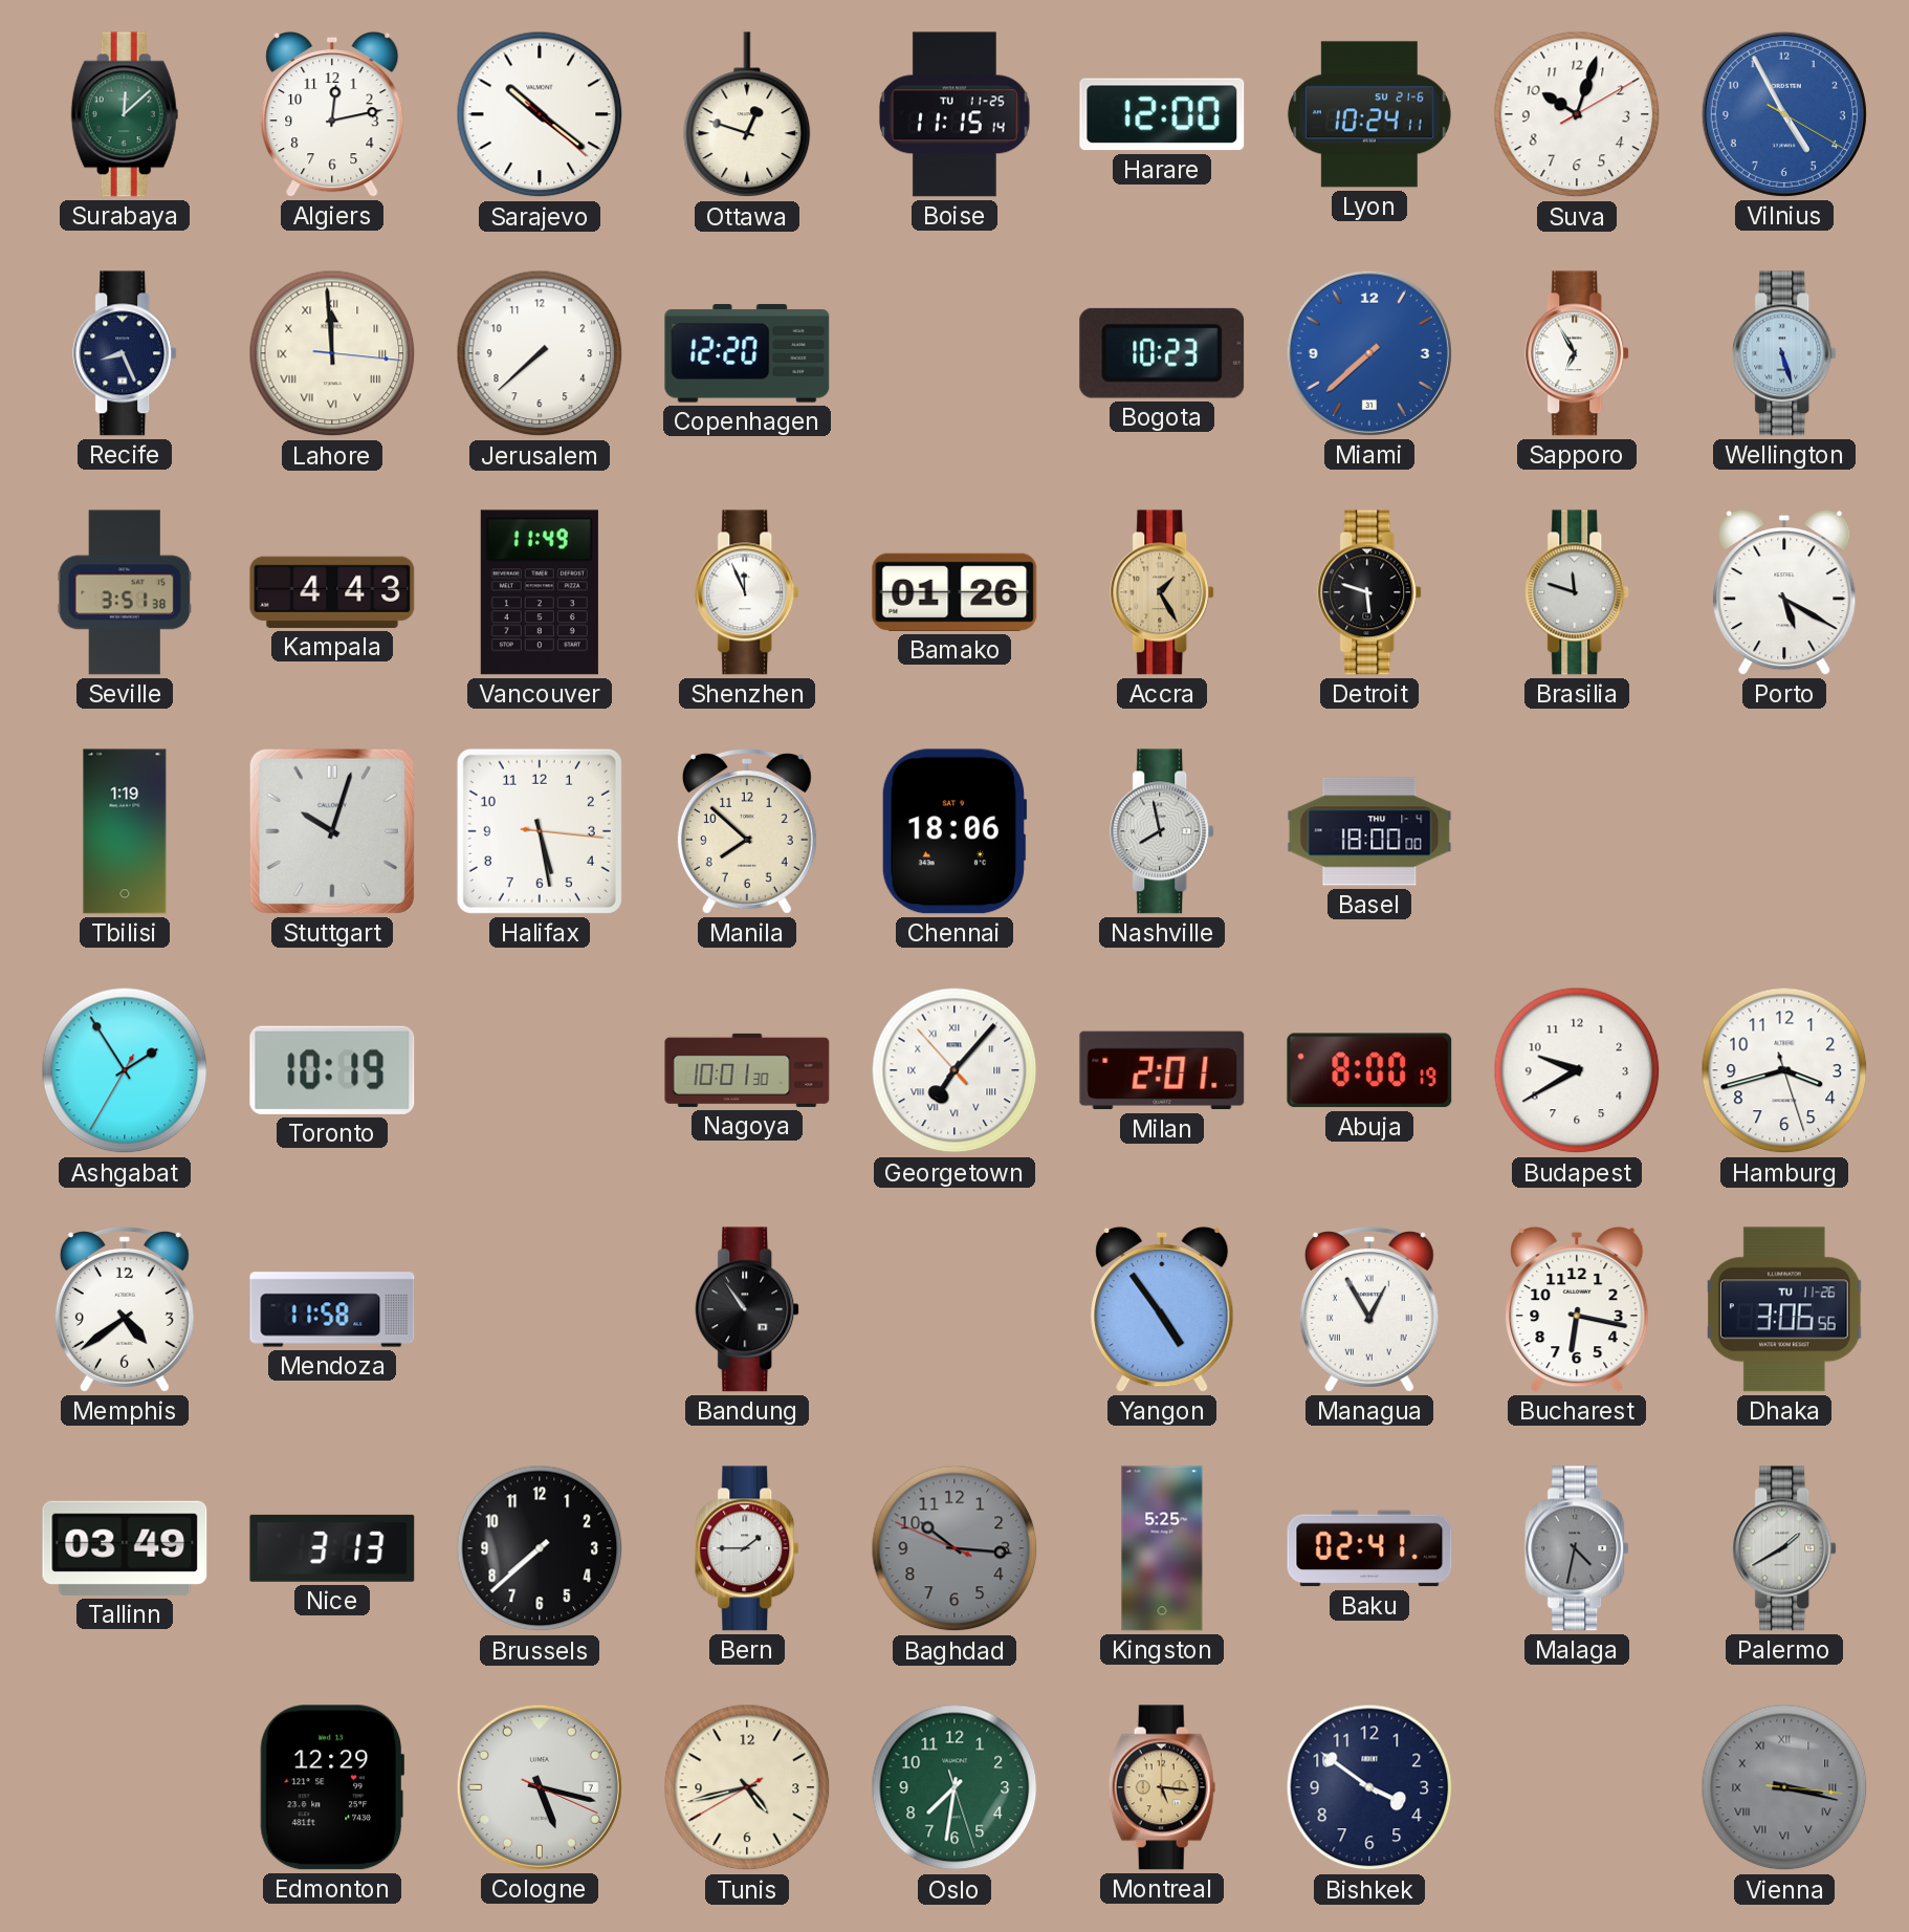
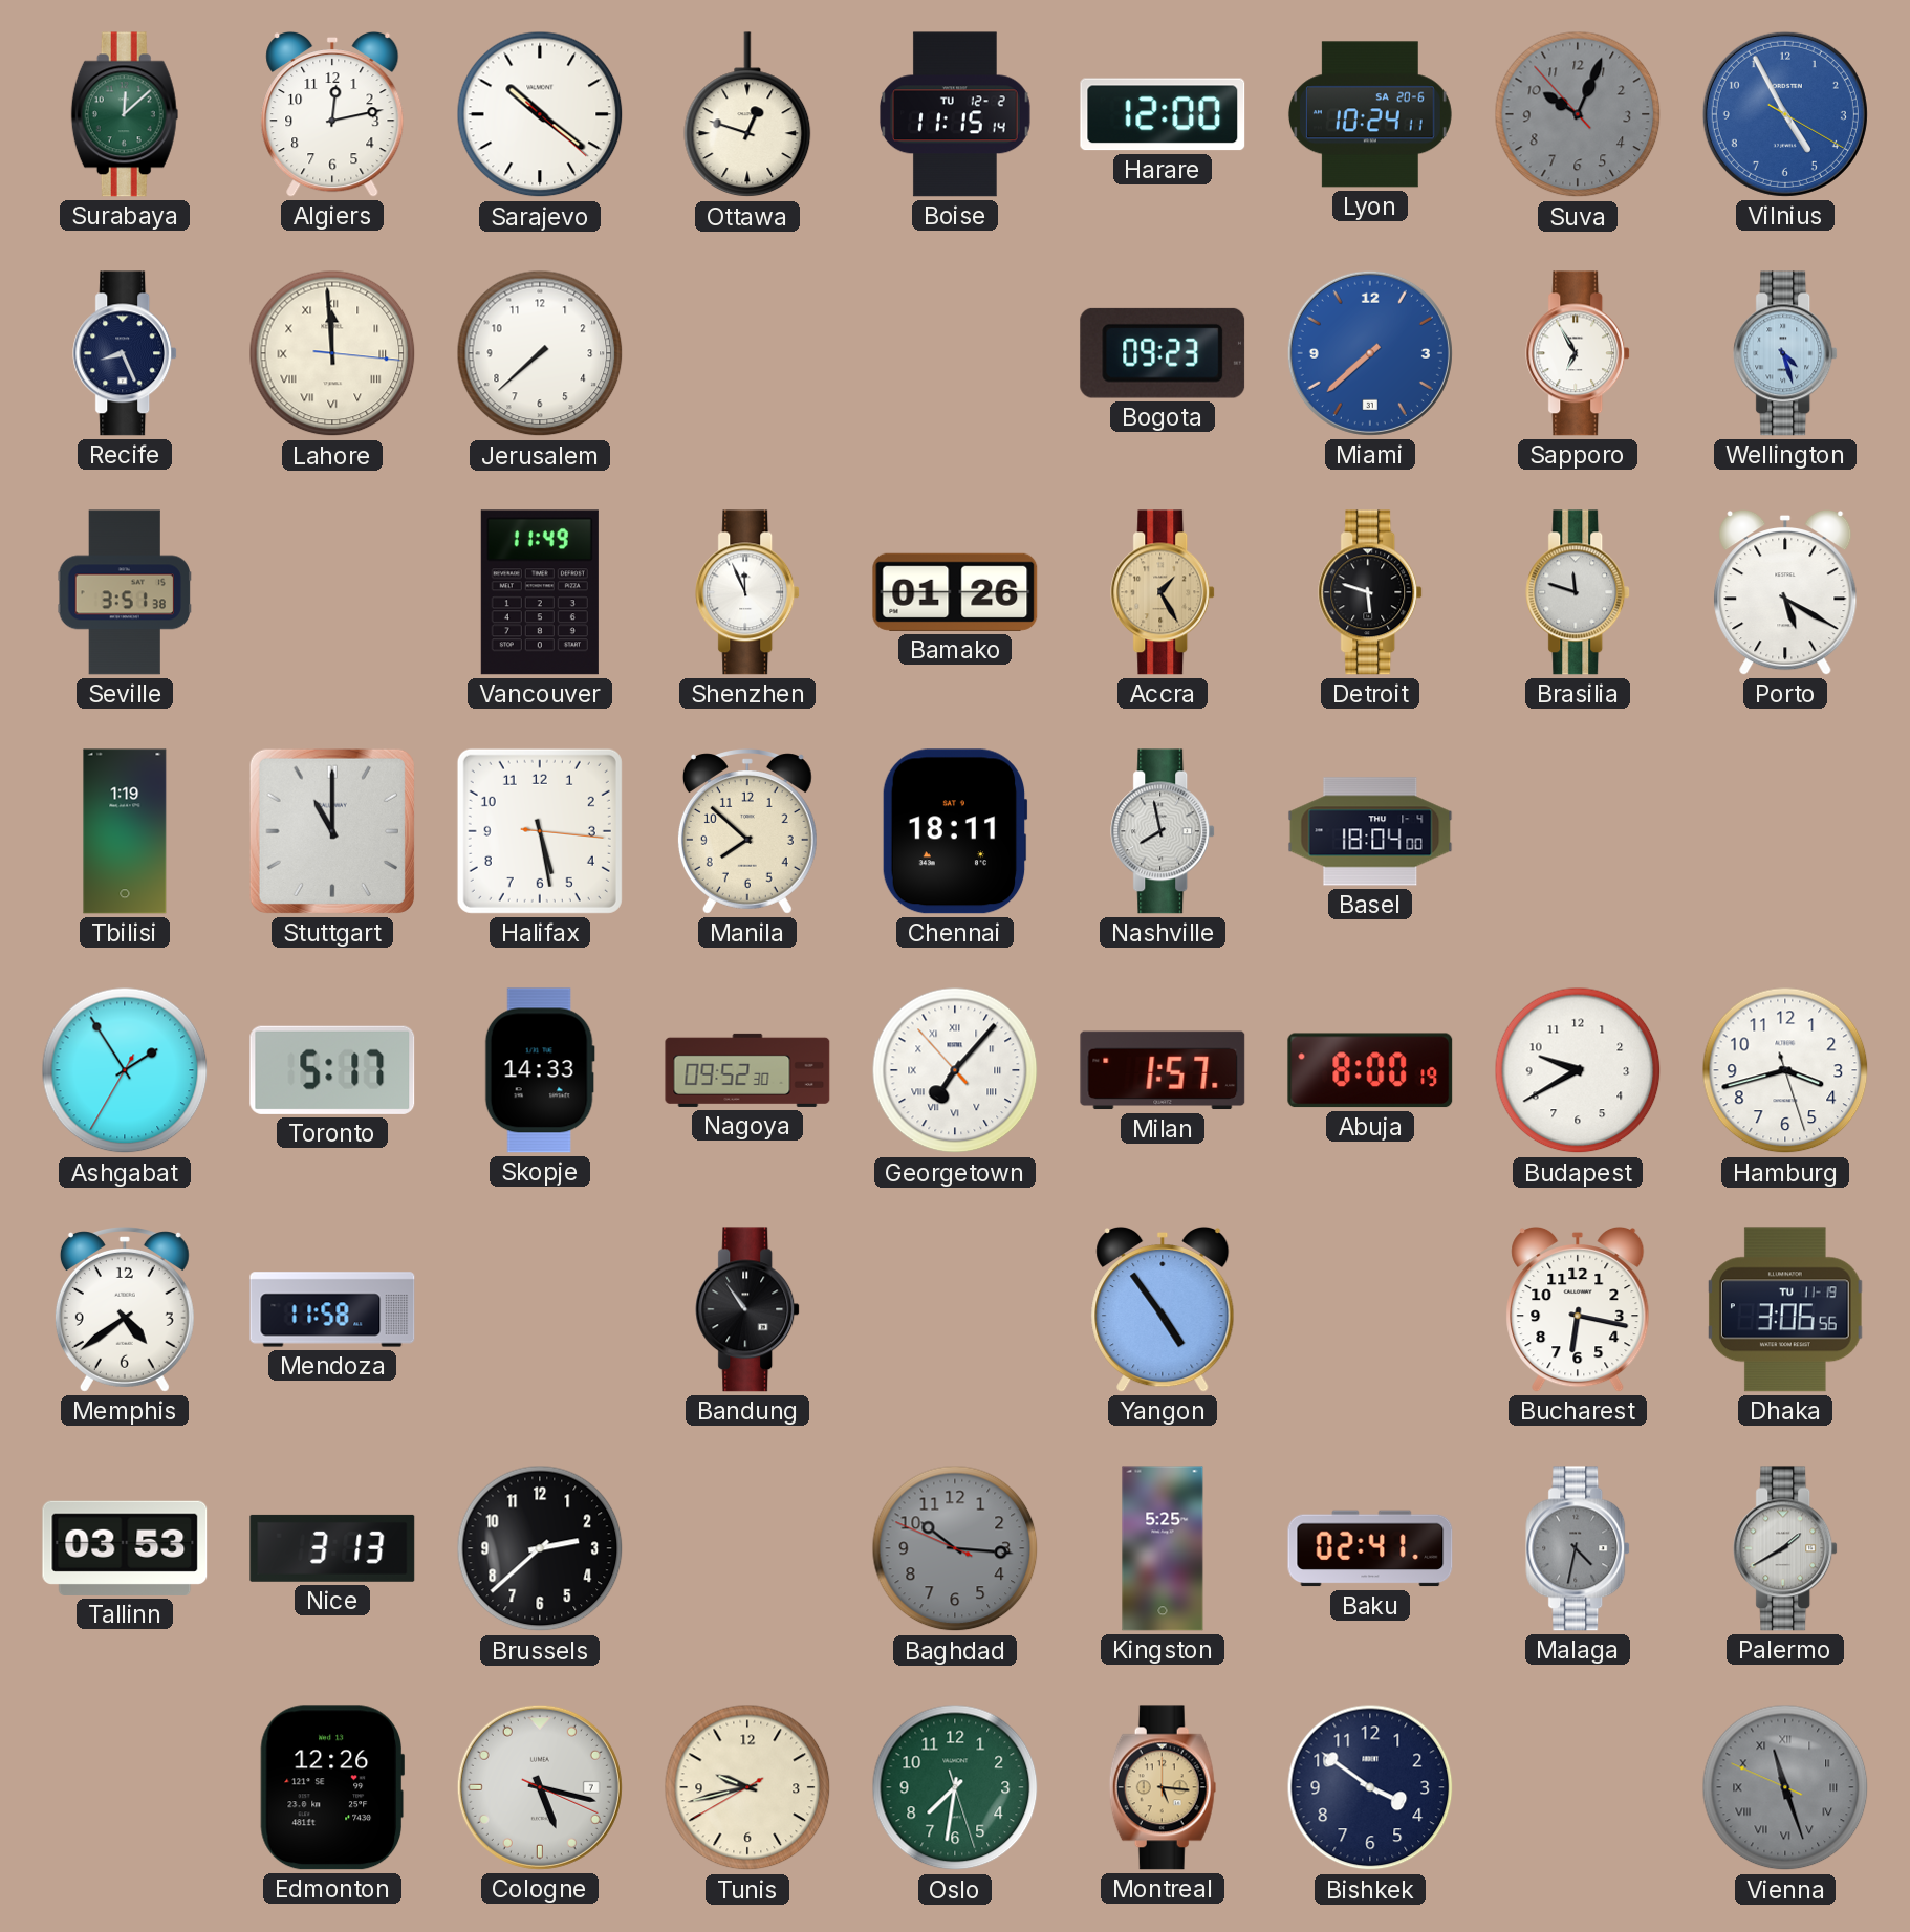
Boise date: TU 11-25 -> TU 12-2 (956, 114)
Lyon date: SU 21-6 -> SA 20-6 (1370, 114)
Suva: 10:03:10 -> 10:03:53 (1578, 114)
Suva dial: white -> grey (1578, 114)
Copenhagen: 12:20 -> none (747, 353)
Bogota: 10:23 -> 09:23 (1163, 353)
Wellington: 5:27 -> 4:27 (1786, 353)
Kampala: 4:43 -> none (332, 592)
Stuttgart: 10:03 -> 11:00 (332, 831)
Chennai: 18:06 -> 18:11 (955, 831)
Basel: 18:00 -> 18:04 (1370, 831)
Toronto: 10:19 -> 5:17 (332, 1070)
Skopje: none -> 14:33 (540, 1070)
Nagoya: 10:01 -> 09:52 (747, 1070)
Milan: 2:01 -> 1:57 (1163, 1070)
Managua: 12:55 -> none (1369, 1310)
Dhaka date: TU 11-26 -> TU 11-19 (1786, 1309)
Tallinn: 03:49 -> 03:53 (125, 1548)
Brussels: 7:38 -> 2:38 (540, 1548)
Bern: 1:45 -> none (748, 1548)
Edmonton: 12:29 -> 12:26 (331, 1787)
Tunis: 4:42 -> 9:42 (747, 1787)
Vienna: 3:17 -> 11:26 (1785, 1787)
